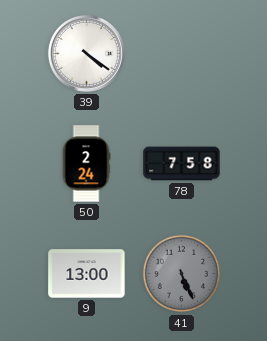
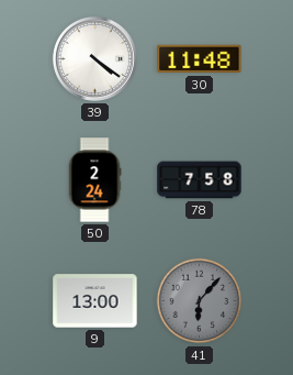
30: none -> 11:48 (200, 59)
41: 5:26 -> 6:07 (200, 301)
